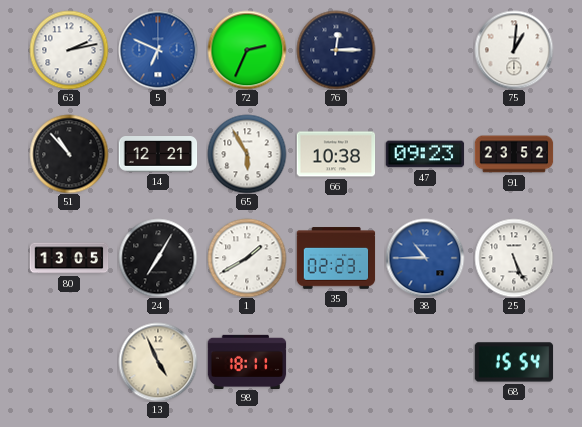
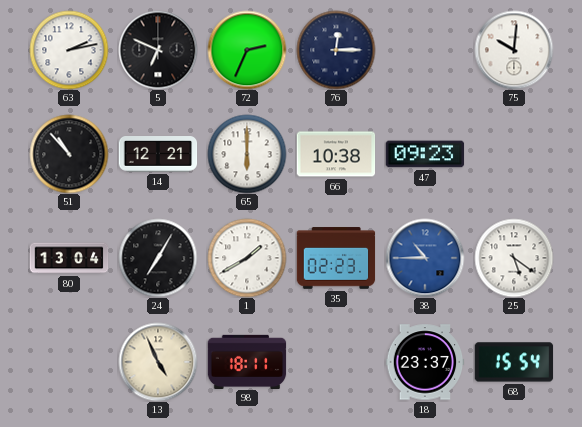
5 dial: blue -> black (158, 50)
75: 1:01 -> 10:01 (514, 50)
65: 5:55 -> 6:00 (247, 154)
91: 23:52 -> none (514, 154)
80: 13:05 -> 13:04 (69, 258)
25: 5:26 -> 5:21 (514, 258)
18: none -> 23:37 (425, 362)
